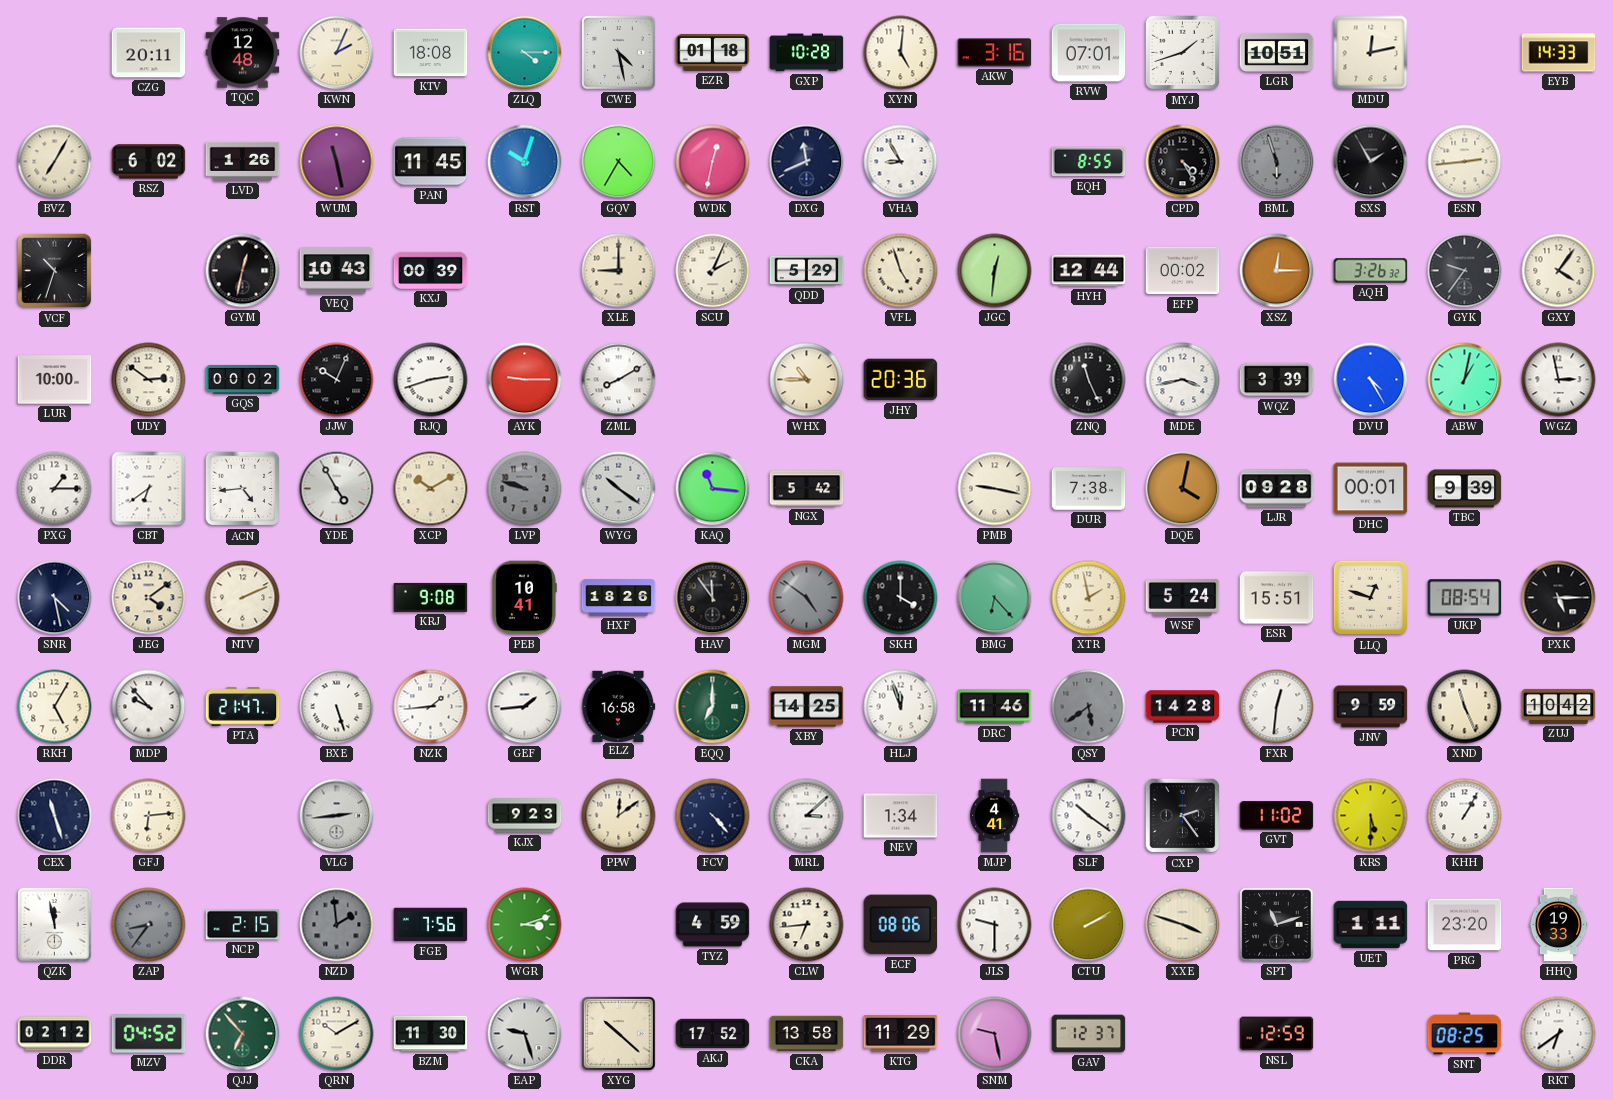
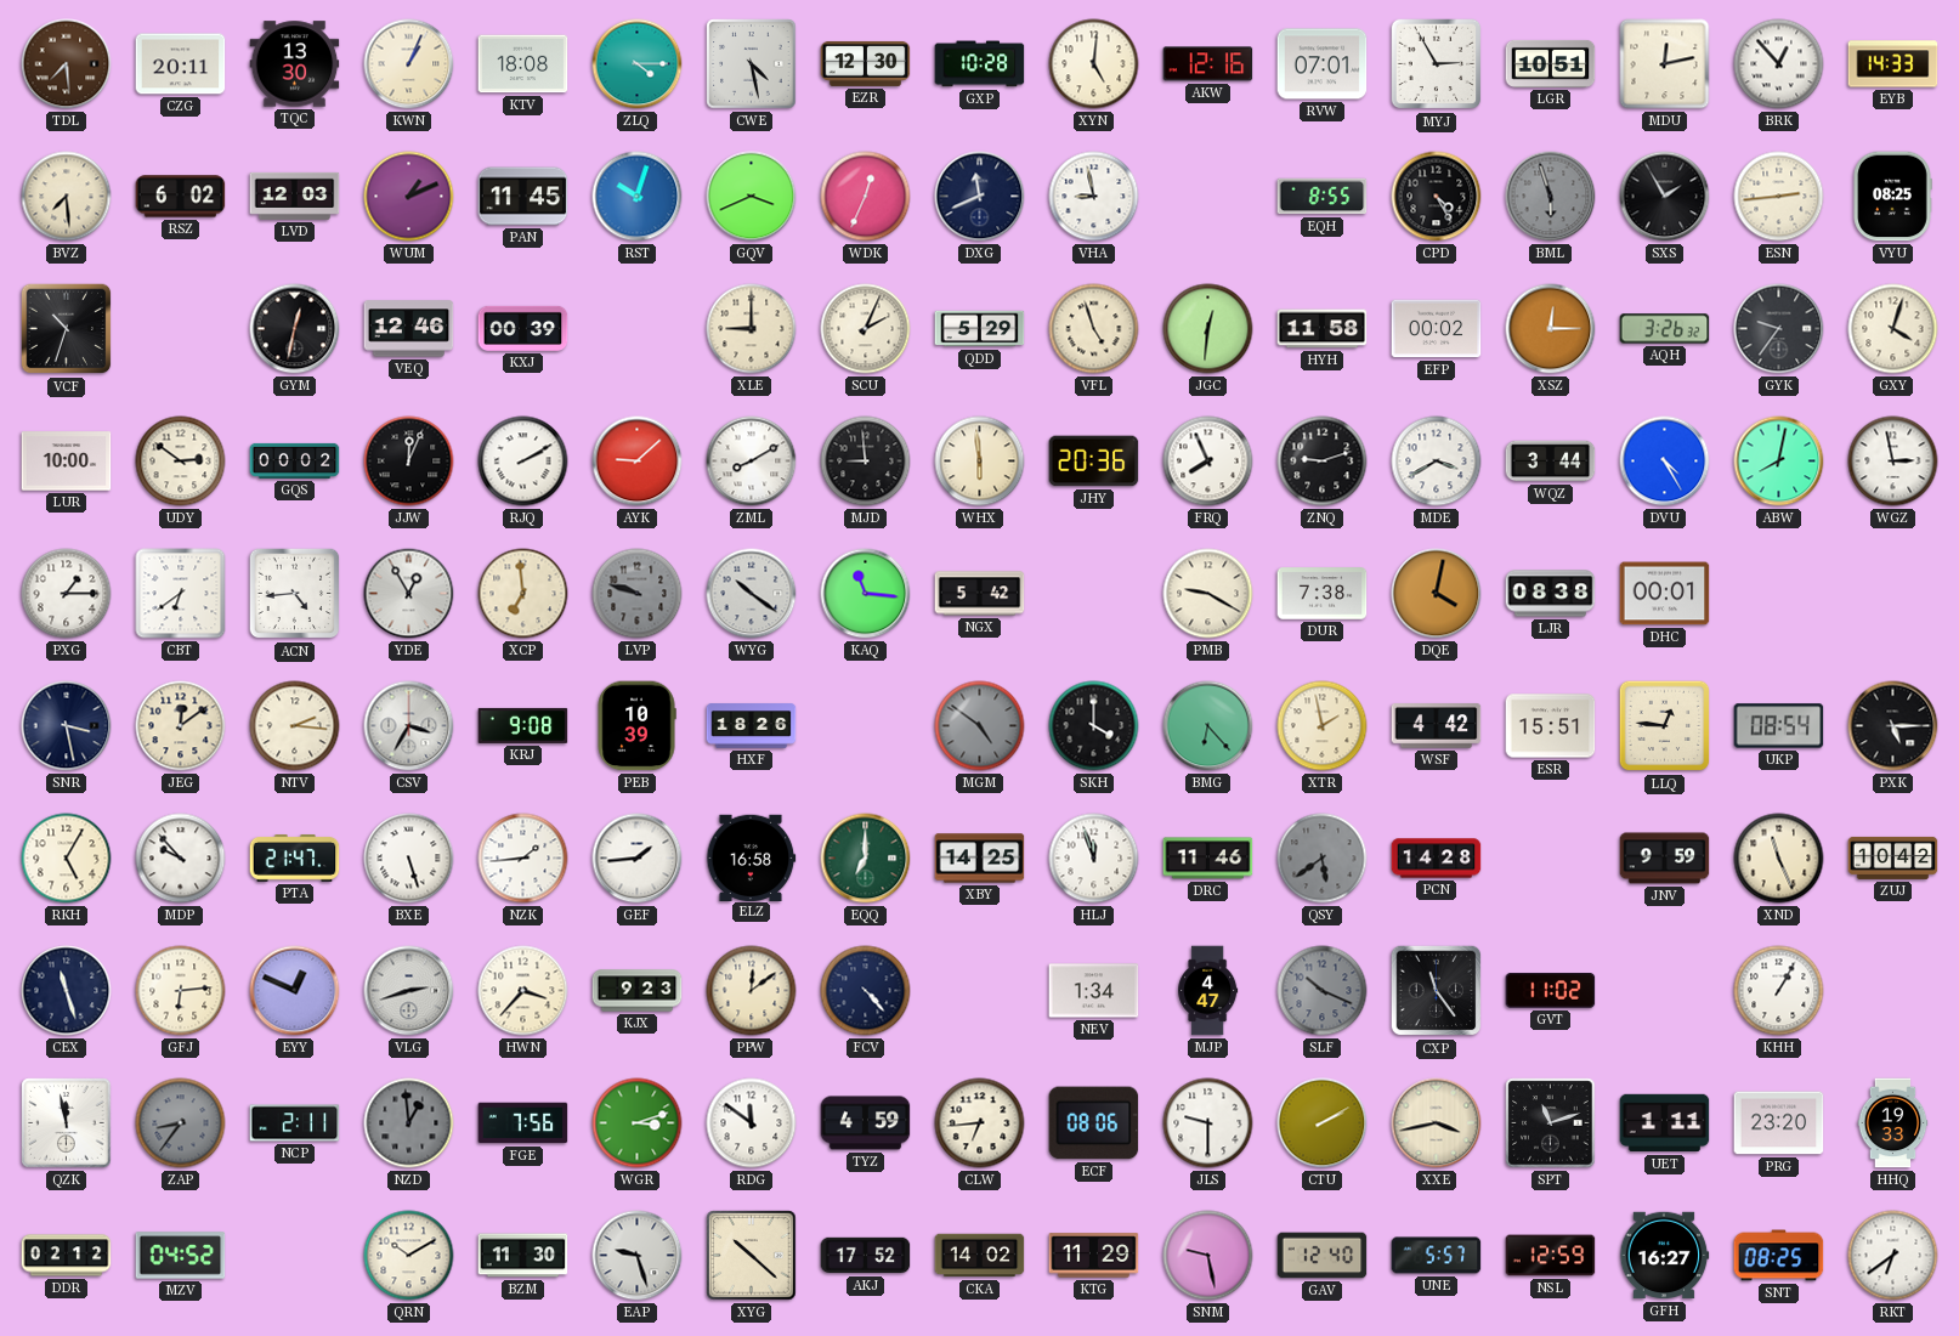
TDL: none -> 7:29 (67, 64)
TQC: 12:48 -> 13:30 (295, 64)
KWN: 2:04 -> 1:04 (409, 64)
EZR: 01:18 -> 12:30 (866, 63)
AKW: 3:16 -> 12:16 (1208, 64)
MYJ: 1:42 -> 2:55 (1437, 64)
BRK: none -> 12:53 (1779, 64)
BVZ: 7:05 -> 7:29 (67, 197)
LVD: 1:26 -> 12:03 (295, 196)
WUM: 11:28 -> 1:11 (409, 197)
GQV: 4:35 -> 3:41 (752, 197)
WDK: 12:32 -> 12:34 (866, 197)
VHA: 8:55 -> 8:58 (1094, 197)
VYU: none -> 08:25 (1892, 197)
VEQ: 10:43 -> 12:46 (409, 329)
HYH: 12:44 -> 11:58 (1323, 329)
GXY: 4:06 -> 4:03 (1893, 329)
JJW: 10:04 -> 12:04 (409, 462)
RJQ: 2:42 -> 2:10 (523, 462)
AYK: 9:15 -> 9:08 (638, 462)
MJD: none -> 8:59 (866, 462)
WHX: 10:45 -> 5:59 (980, 462)
FRQ: none -> 7:56 (1208, 462)
ZNQ: 11:26 -> 9:12 (1323, 462)
MDE: 3:43 -> 3:40 (1437, 462)
WQZ: 3:39 -> 3:44 (1551, 462)
ABW: 1:02 -> 8:02 (1779, 462)
YDE: 4:55 -> 12:55 (409, 594)
XCP: 10:10 -> 6:59 (523, 594)
PMB: 9:17 -> 9:20 (1208, 594)
LJR: 09:28 -> 08:38 (1551, 594)
TBC: 9:39 -> none (1465, 489)
SNR: 4:28 -> 3:28 (67, 726)
JEG: 4:09 -> 12:09 (181, 726)
NTV: 2:11 -> 2:16 (295, 726)
CSV: none -> 3:35 (409, 726)
PEB: 10:41 -> 10:39 (636, 726)
HAV: 11:54 -> none (713, 598)
WSF: 5:24 -> 4:42 (1437, 726)
LLQ: 12:48 -> 12:46 (1665, 726)
FXR: 12:31 -> none (1277, 707)
EYY: none -> 12:49 (295, 991)
VLG: 2:44 -> 2:42 (409, 991)
HWN: none -> 3:37 (523, 991)
MRL: 3:08 -> none (807, 816)
MJP: 4:41 -> 4:47 (1208, 991)
SLF: 10:21 -> 10:19 (1323, 991)
SLF dial: white -> grey (1323, 991)
CXP: 2:24 -> 11:24 (1437, 991)
KRS: 5:30 -> none (1371, 816)
NCP: 2:15 -> 2:11 (295, 1123)
NZD: 1:59 -> 12:59 (409, 1123)
RDG: none -> 11:51 (752, 1123)
XXE: 3:48 -> 3:43 (1437, 1123)
QJJ: 6:53 -> none (243, 1034)
CKA: 13:58 -> 14:02 (980, 1256)
GAV: 12:37 -> 12:40 (1323, 1256)
UNE: none -> 5:57 (1437, 1256)
GFH: none -> 16:27 (1664, 1256)
